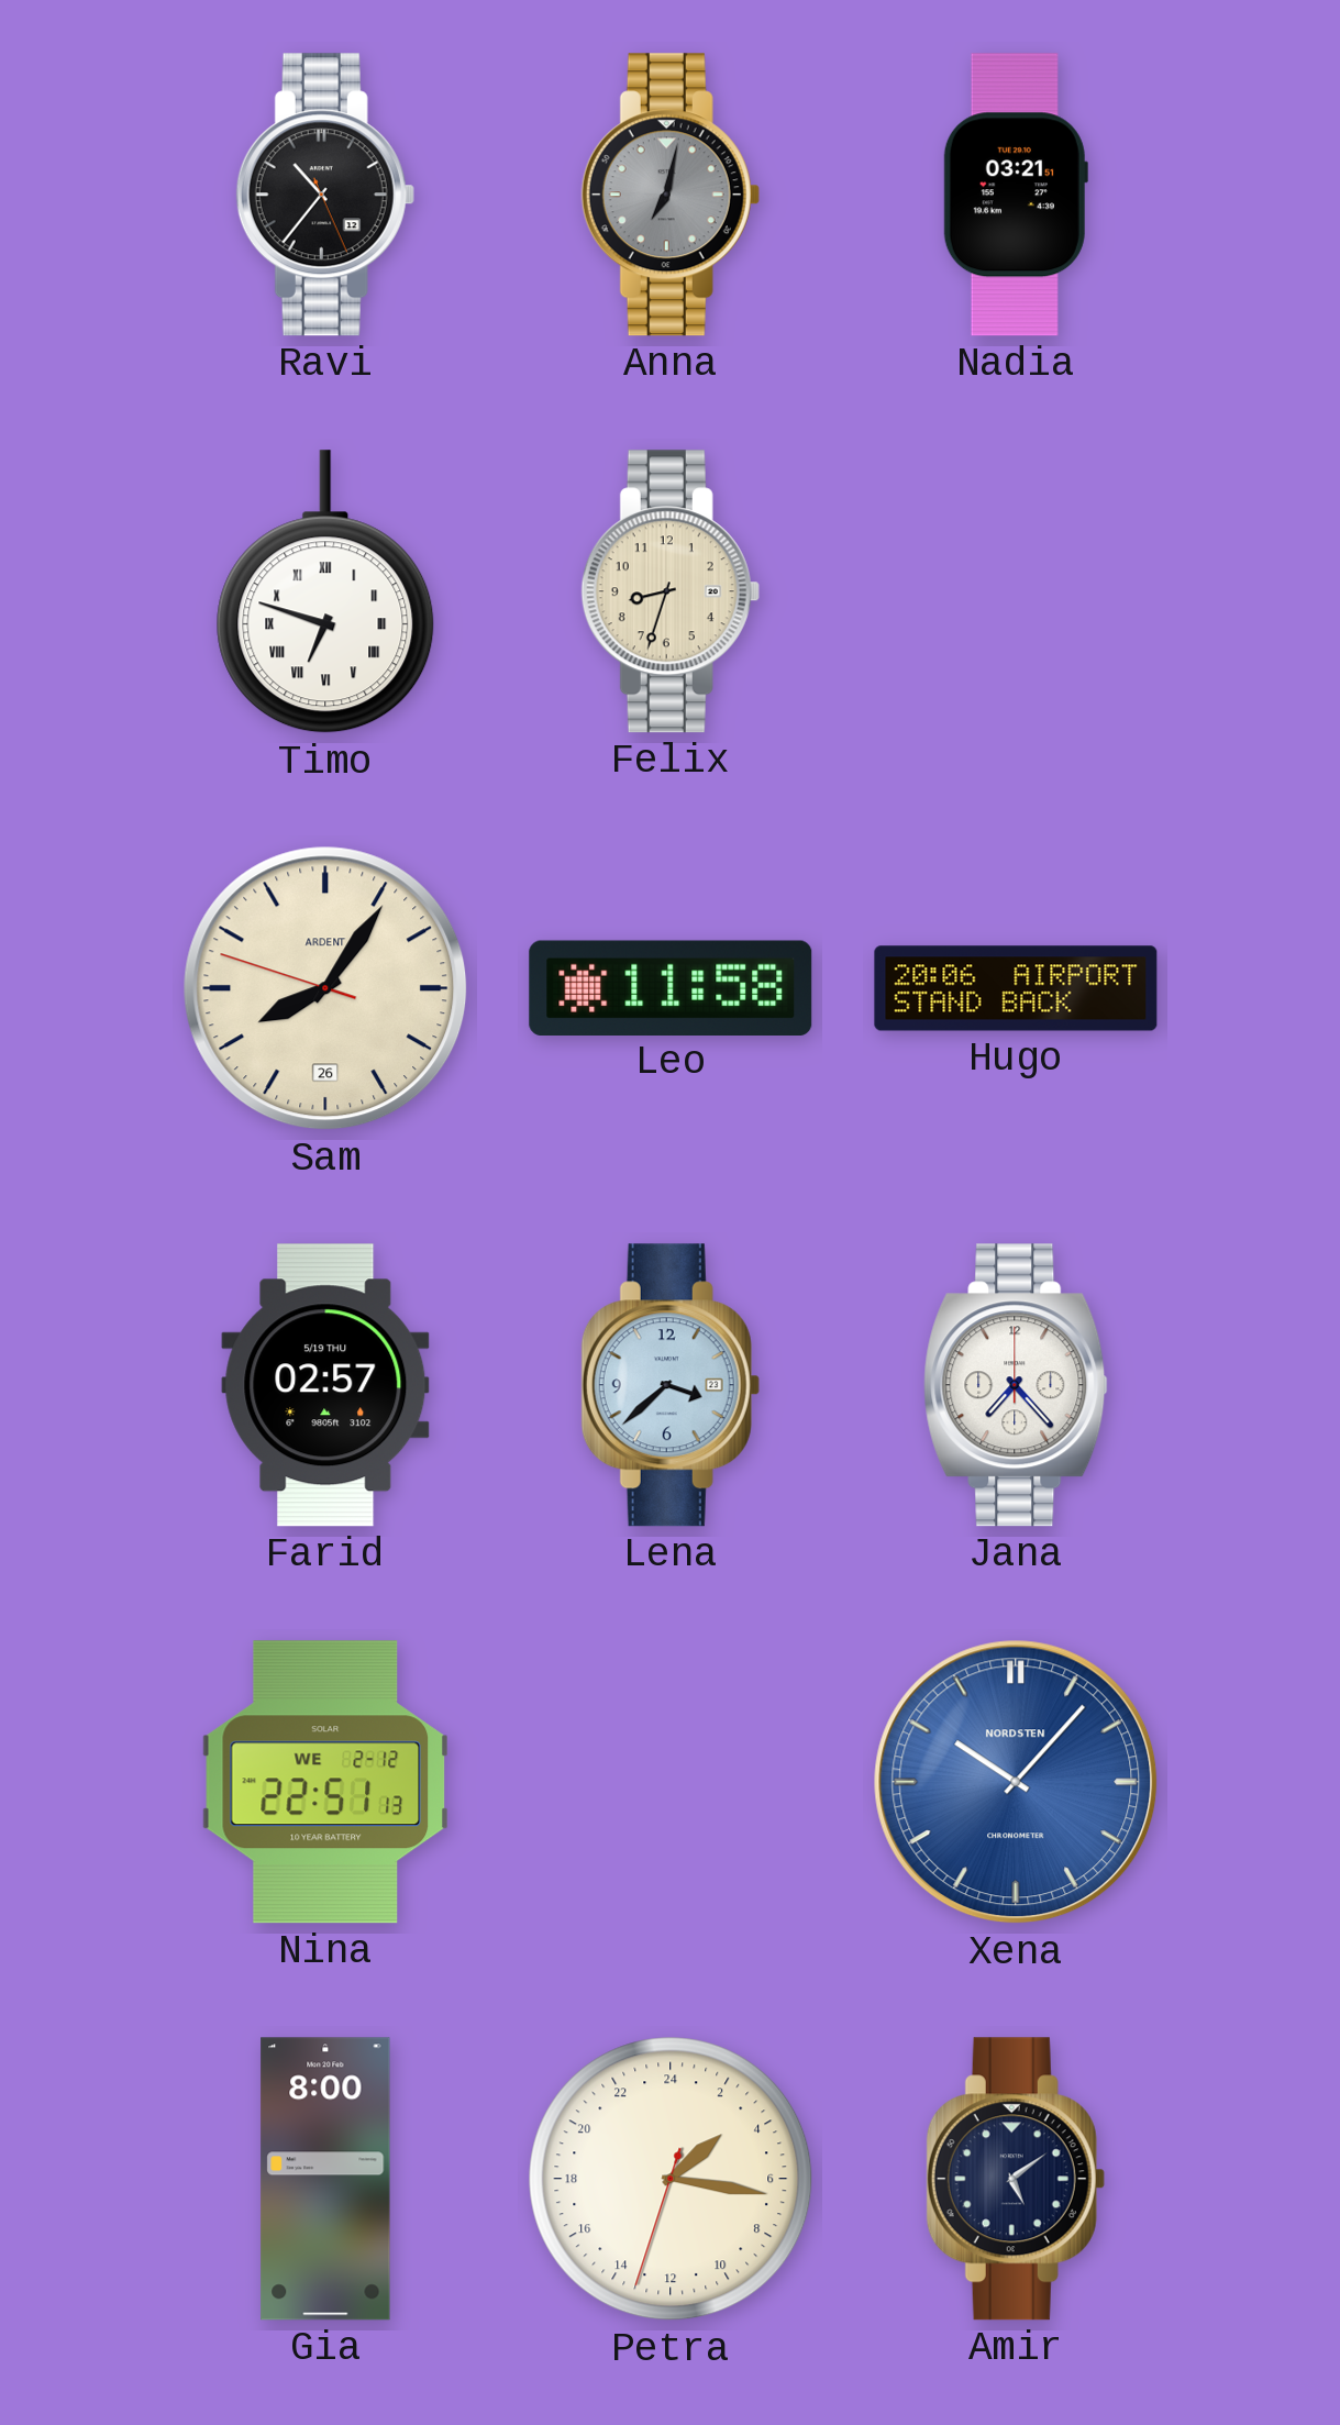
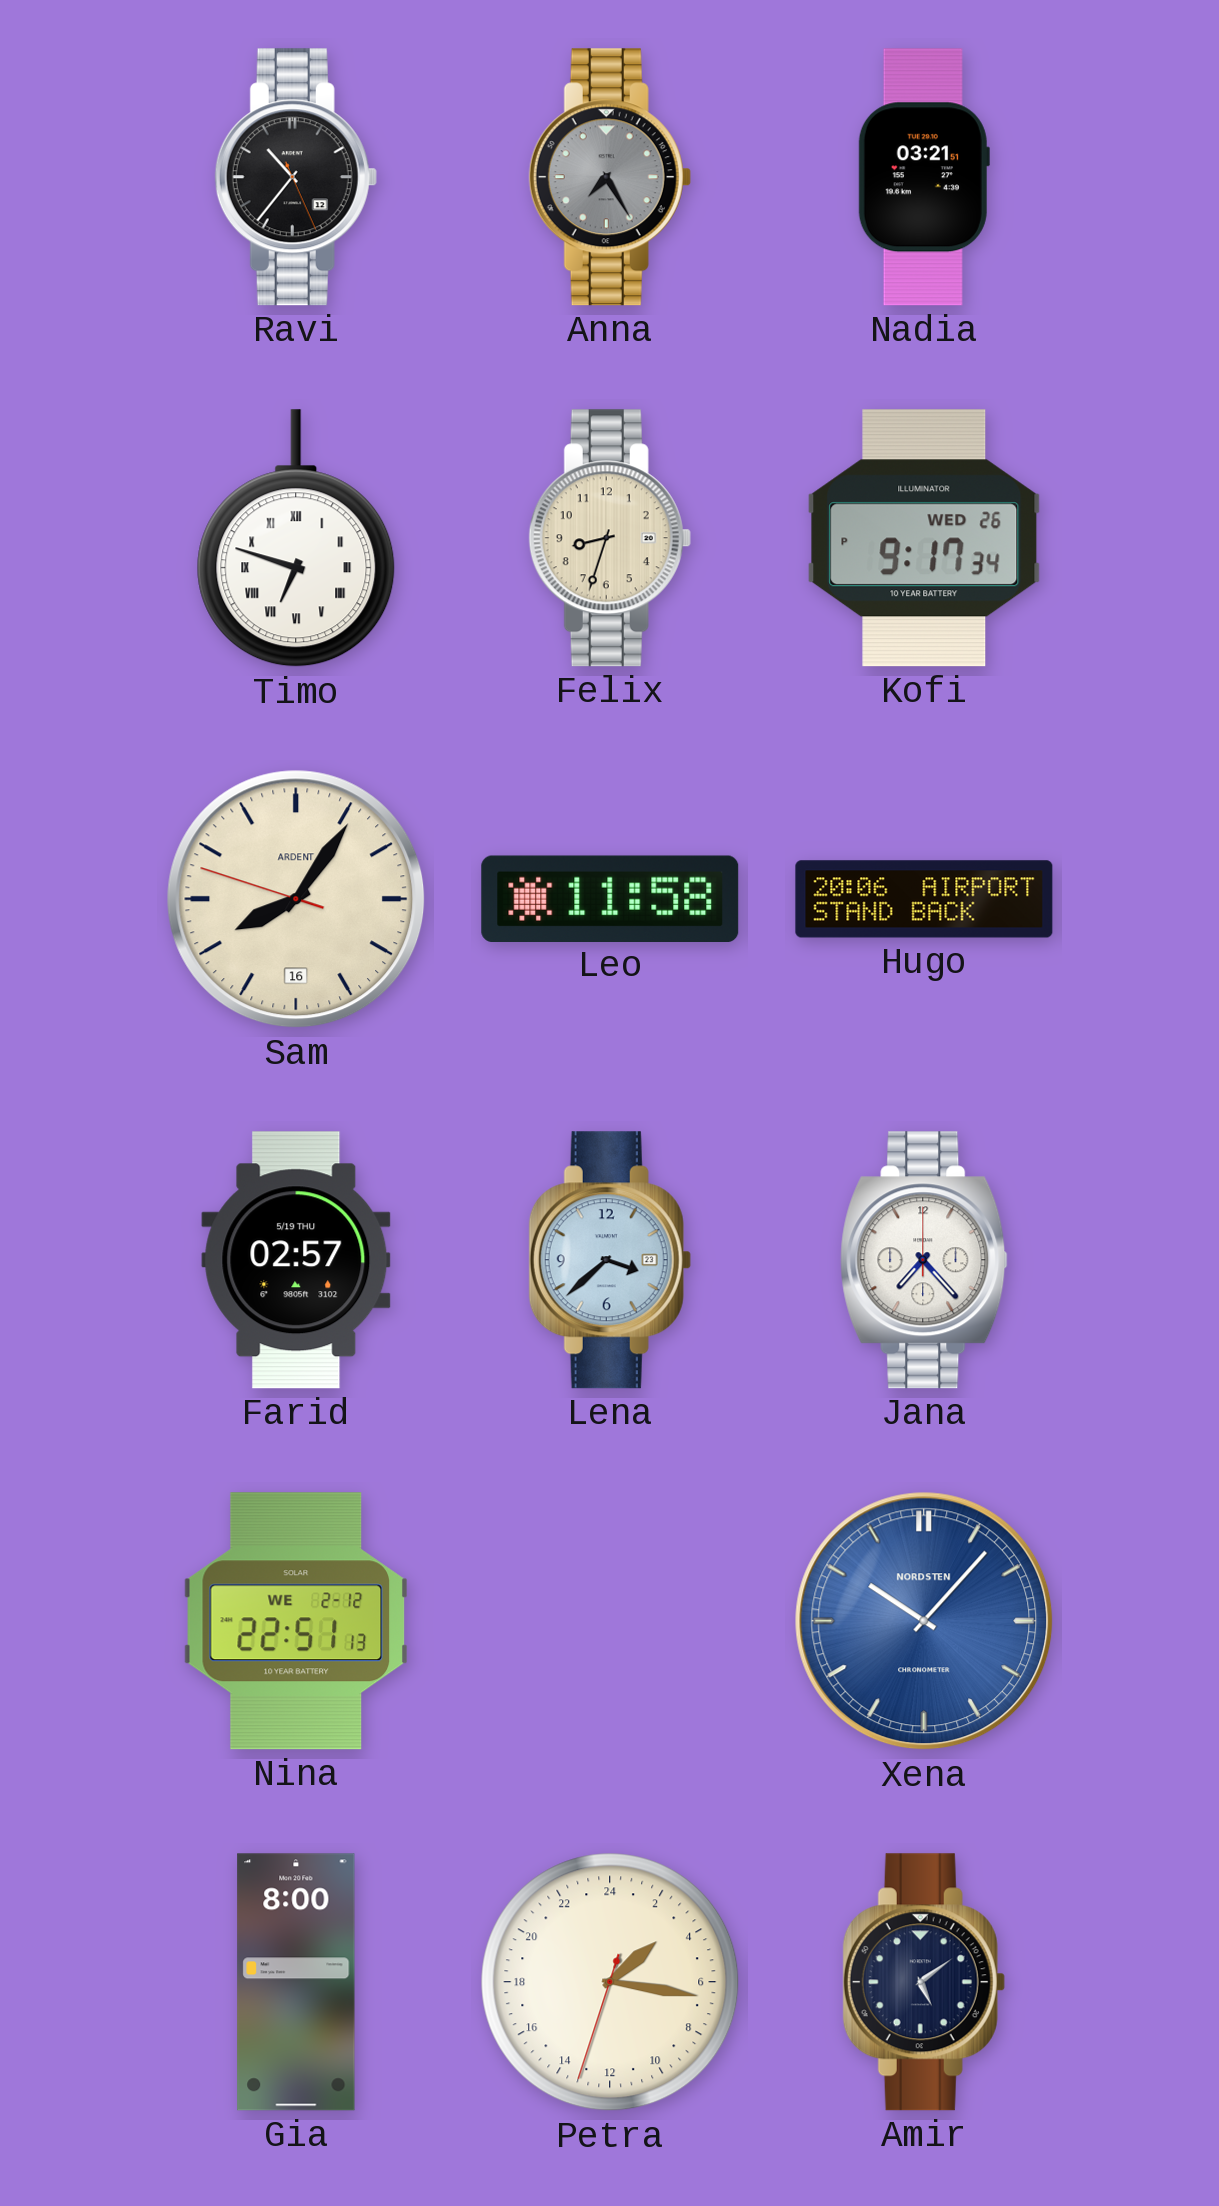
Anna: 7:02 -> 7:25 (610, 177)
Kofi: none -> 9:17 (924, 538)
Sam date: 26 -> 16 (296, 899)
